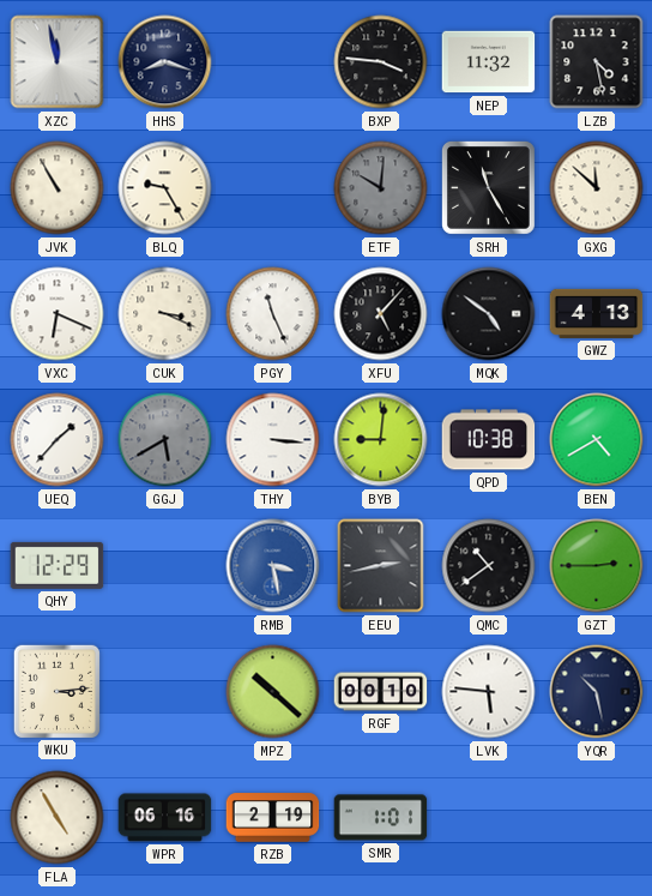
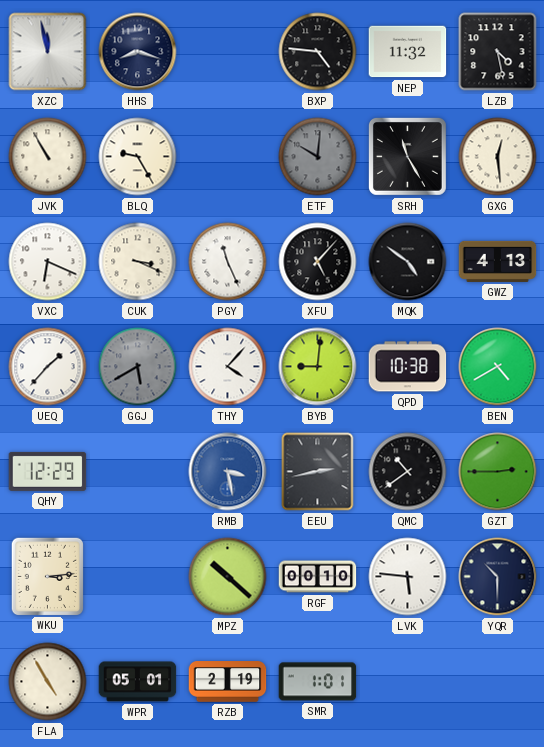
BXP: 3:46 -> 4:46 (318, 52)
GXG: 11:52 -> 12:29 (498, 157)
THY: 3:16 -> 4:07 (228, 367)
YQR: 10:28 -> 10:30 (498, 577)
WPR: 06:16 -> 05:01 (138, 682)
